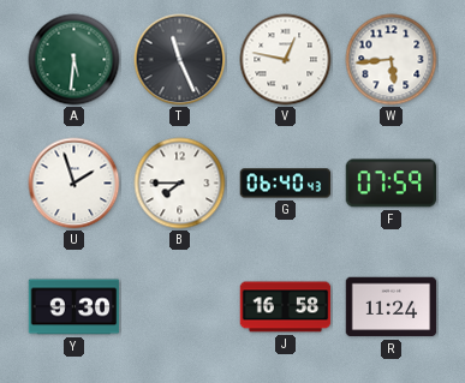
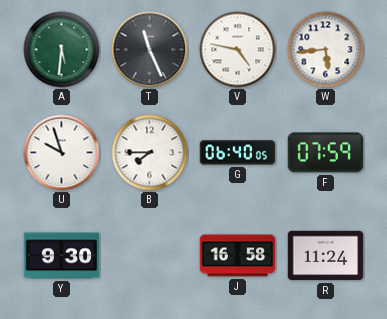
V: 12:47 -> 4:47 (238, 50)
U: 1:57 -> 9:57 (62, 153)
G: 06:40:43 -> 06:40:05 (238, 153)
